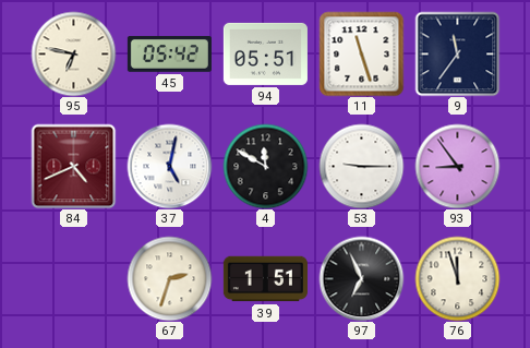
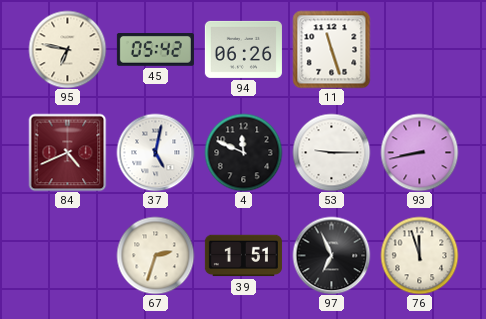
94: 05:51 -> 06:26 (243, 49)
9: 11:36 -> none (457, 53)
4: 11:50 -> 11:49 (243, 152)
93: 8:54 -> 8:43 (419, 152)
